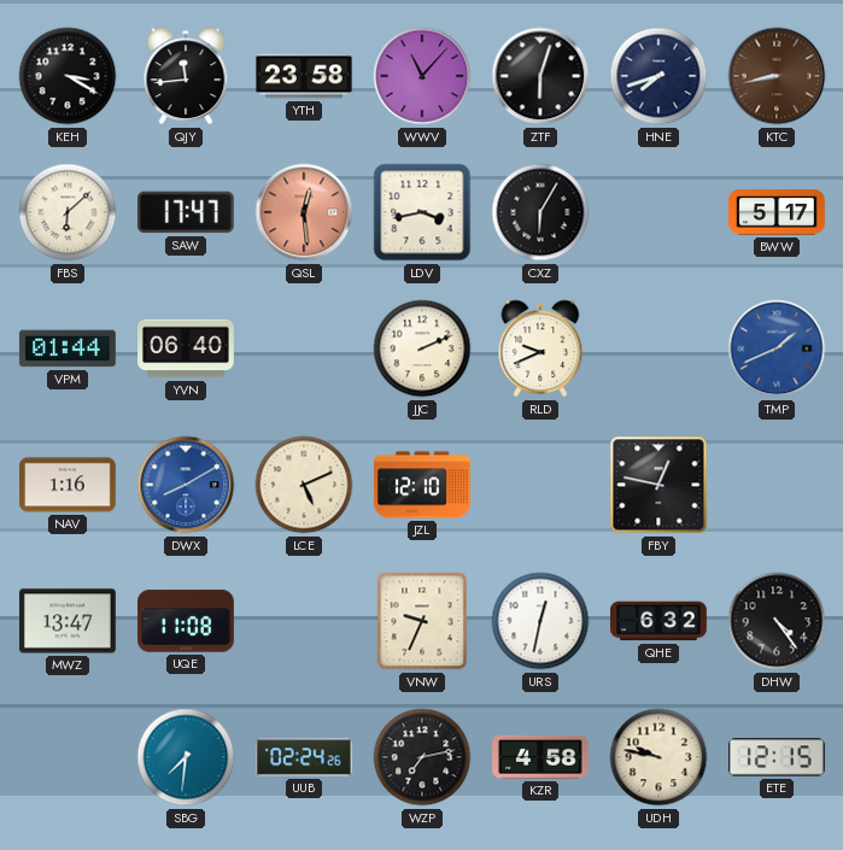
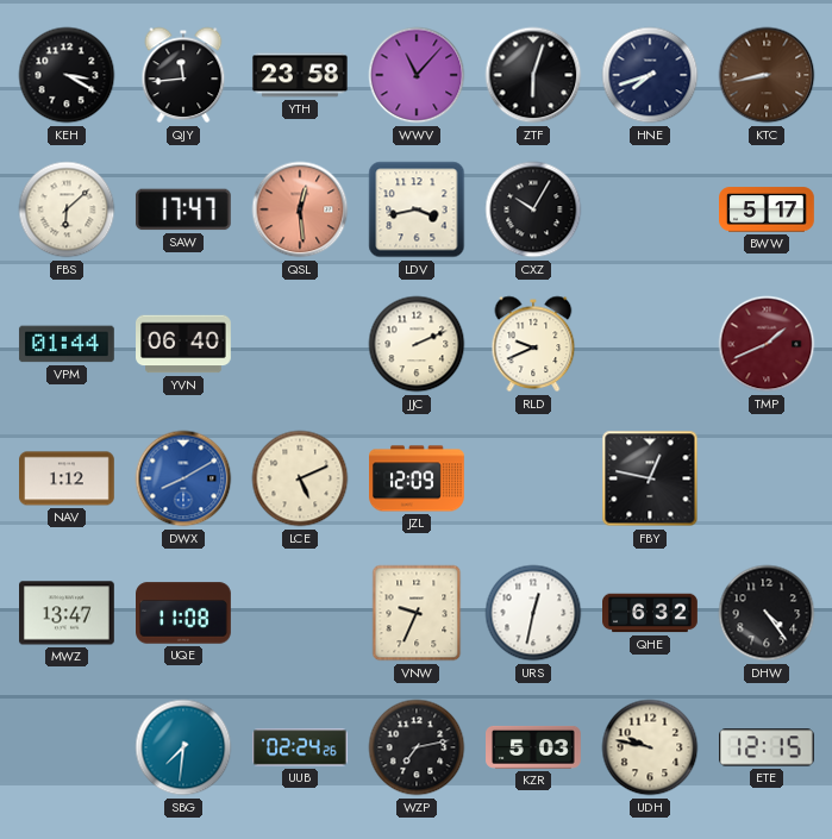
CXZ: 6:05 -> 10:05 (533, 209)
TMP dial: blue -> burgundy (767, 344)
NAV: 1:16 -> 1:12 (68, 478)
JZL: 12:10 -> 12:09 (418, 478)
KZR: 4:58 -> 5:03 (534, 747)
